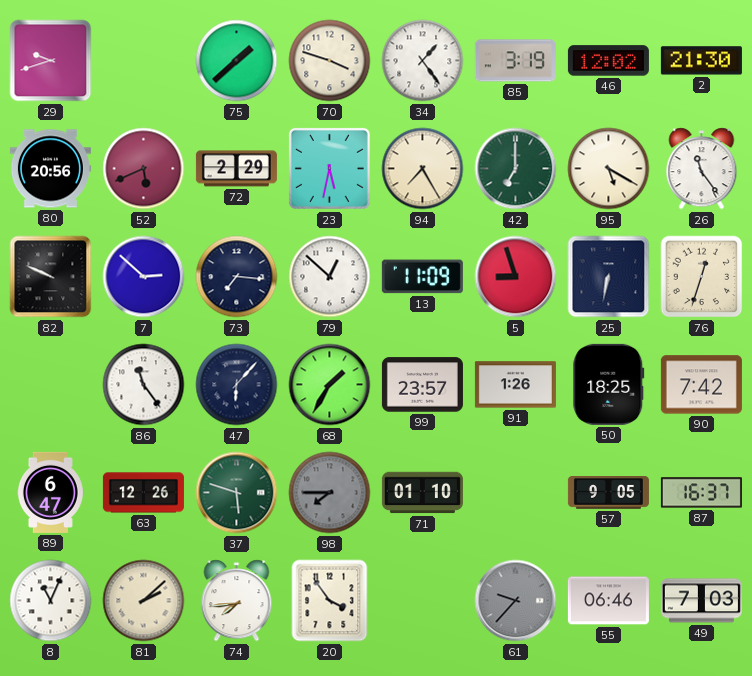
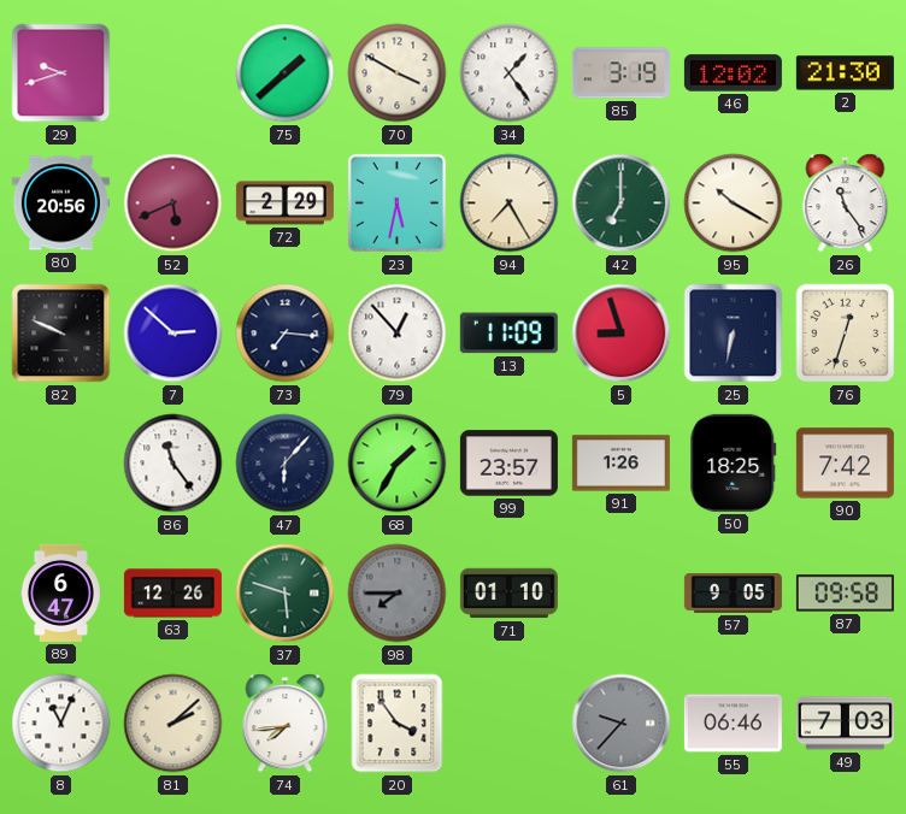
70: 3:48 -> 3:50 (398, 73)
95: 5:20 -> 10:20 (734, 203)
79: 12:52 -> 12:53 (398, 334)
87: 16:37 -> 09:58 (845, 594)
